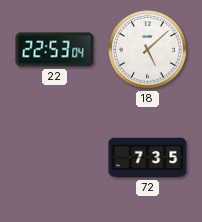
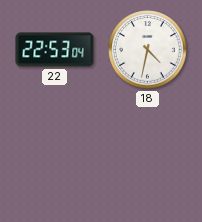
18: 5:08 -> 4:32 (148, 50)
72: 7:35 -> none (148, 158)
